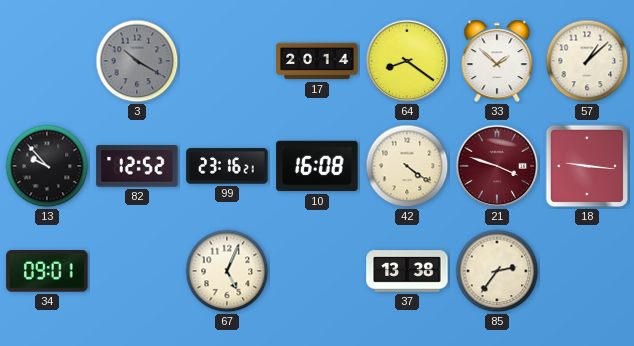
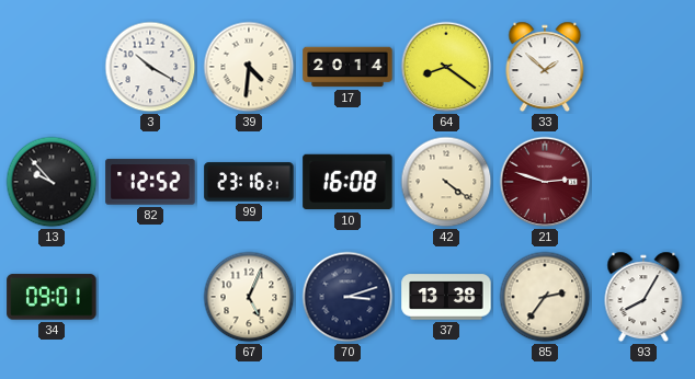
3 dial: grey -> white (150, 67)
39: none -> 4:31 (249, 67)
57: 1:08 -> none (587, 61)
21: 3:48 -> 2:48 (545, 182)
18: 9:16 -> none (587, 166)
70: none -> 3:12 (347, 297)
93: none -> 8:05 (643, 297)
